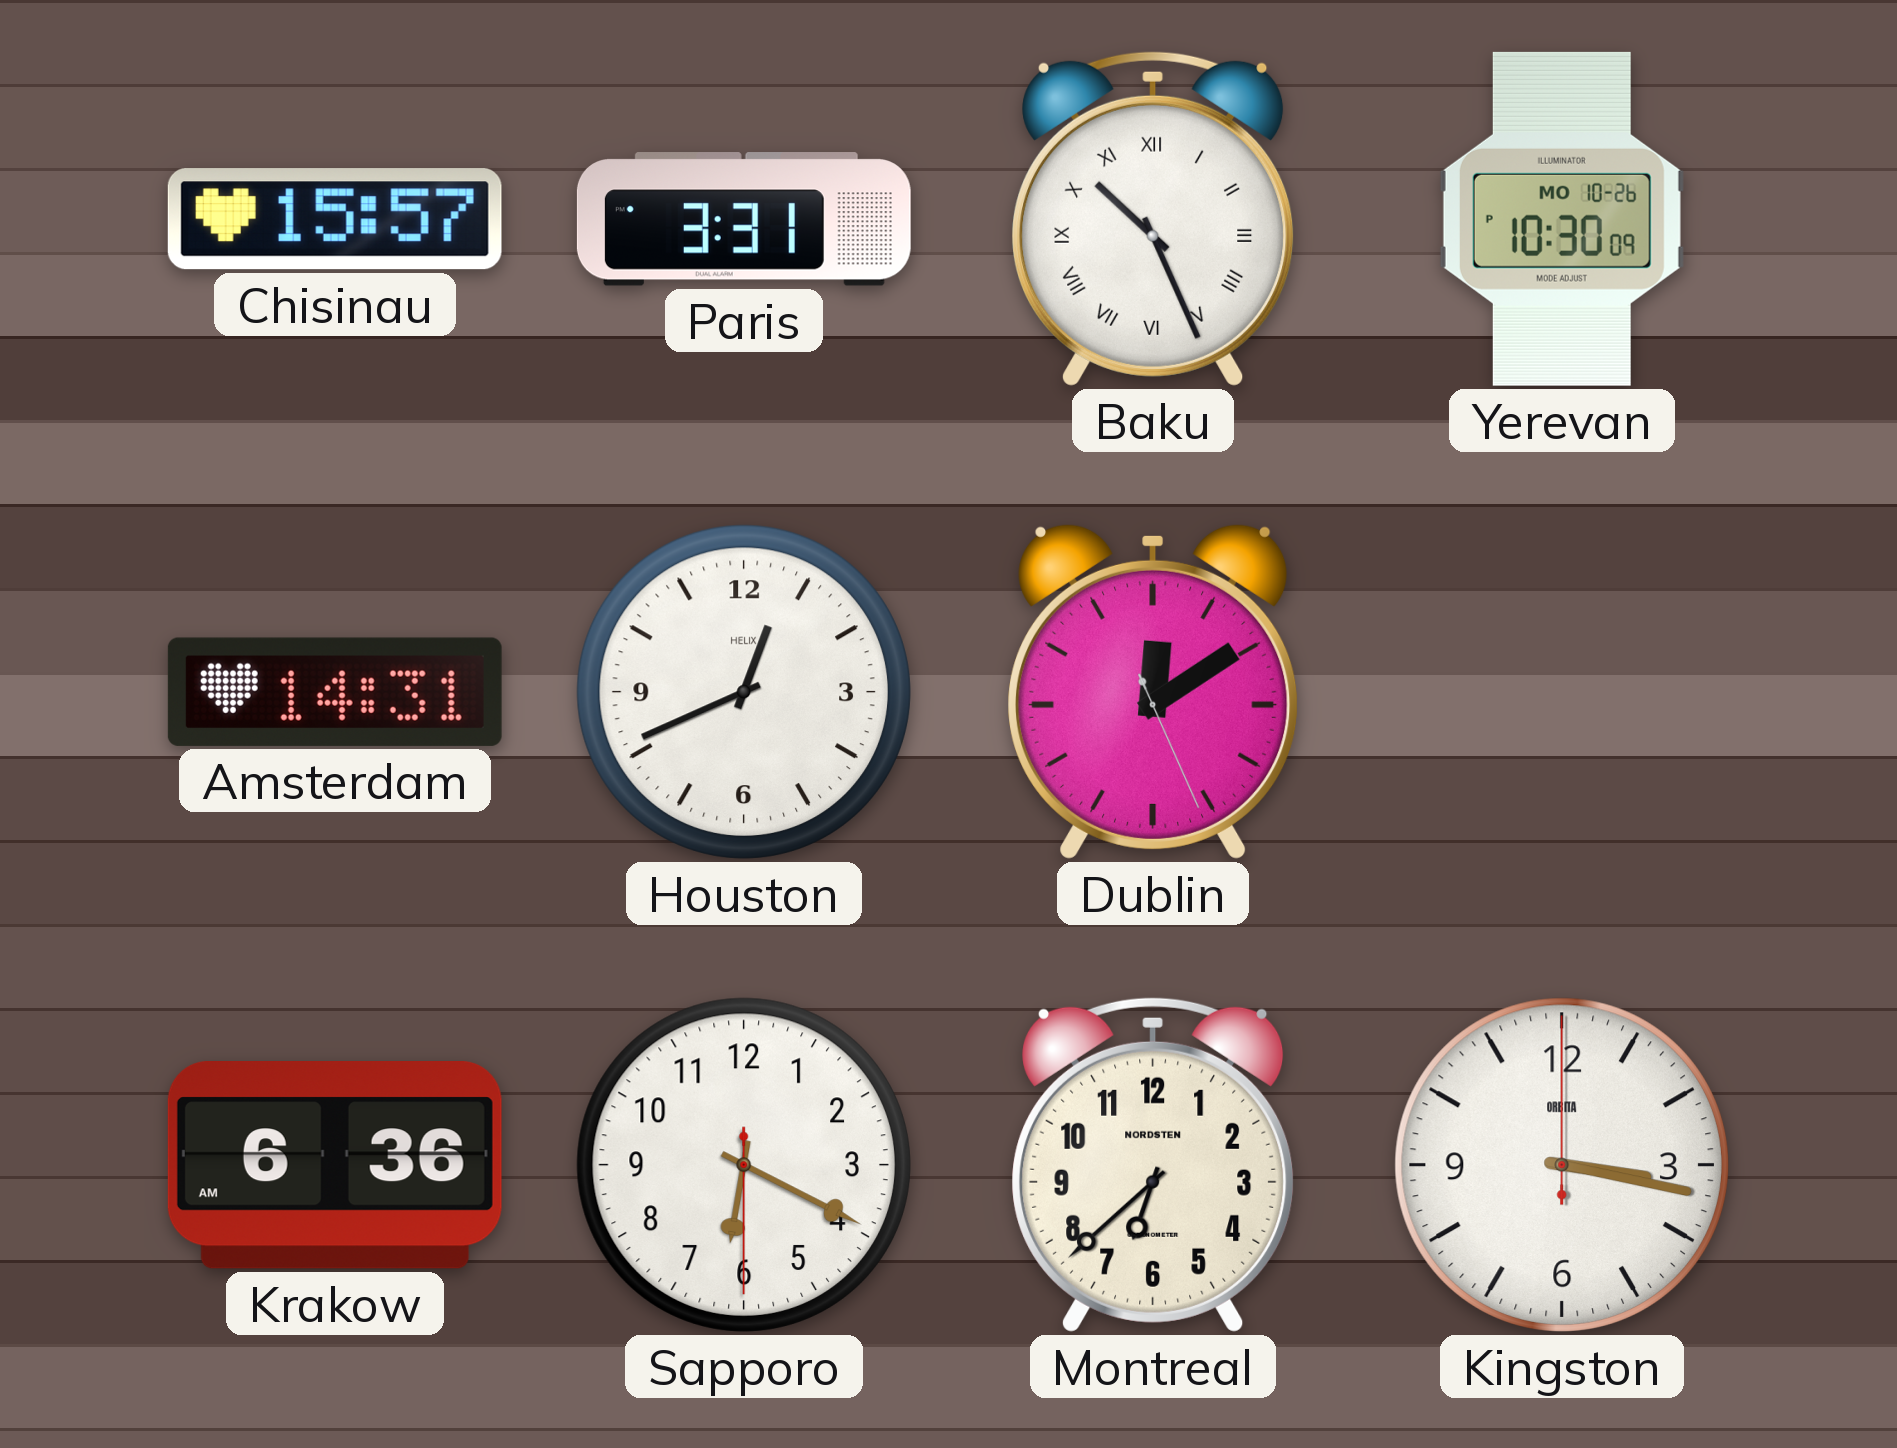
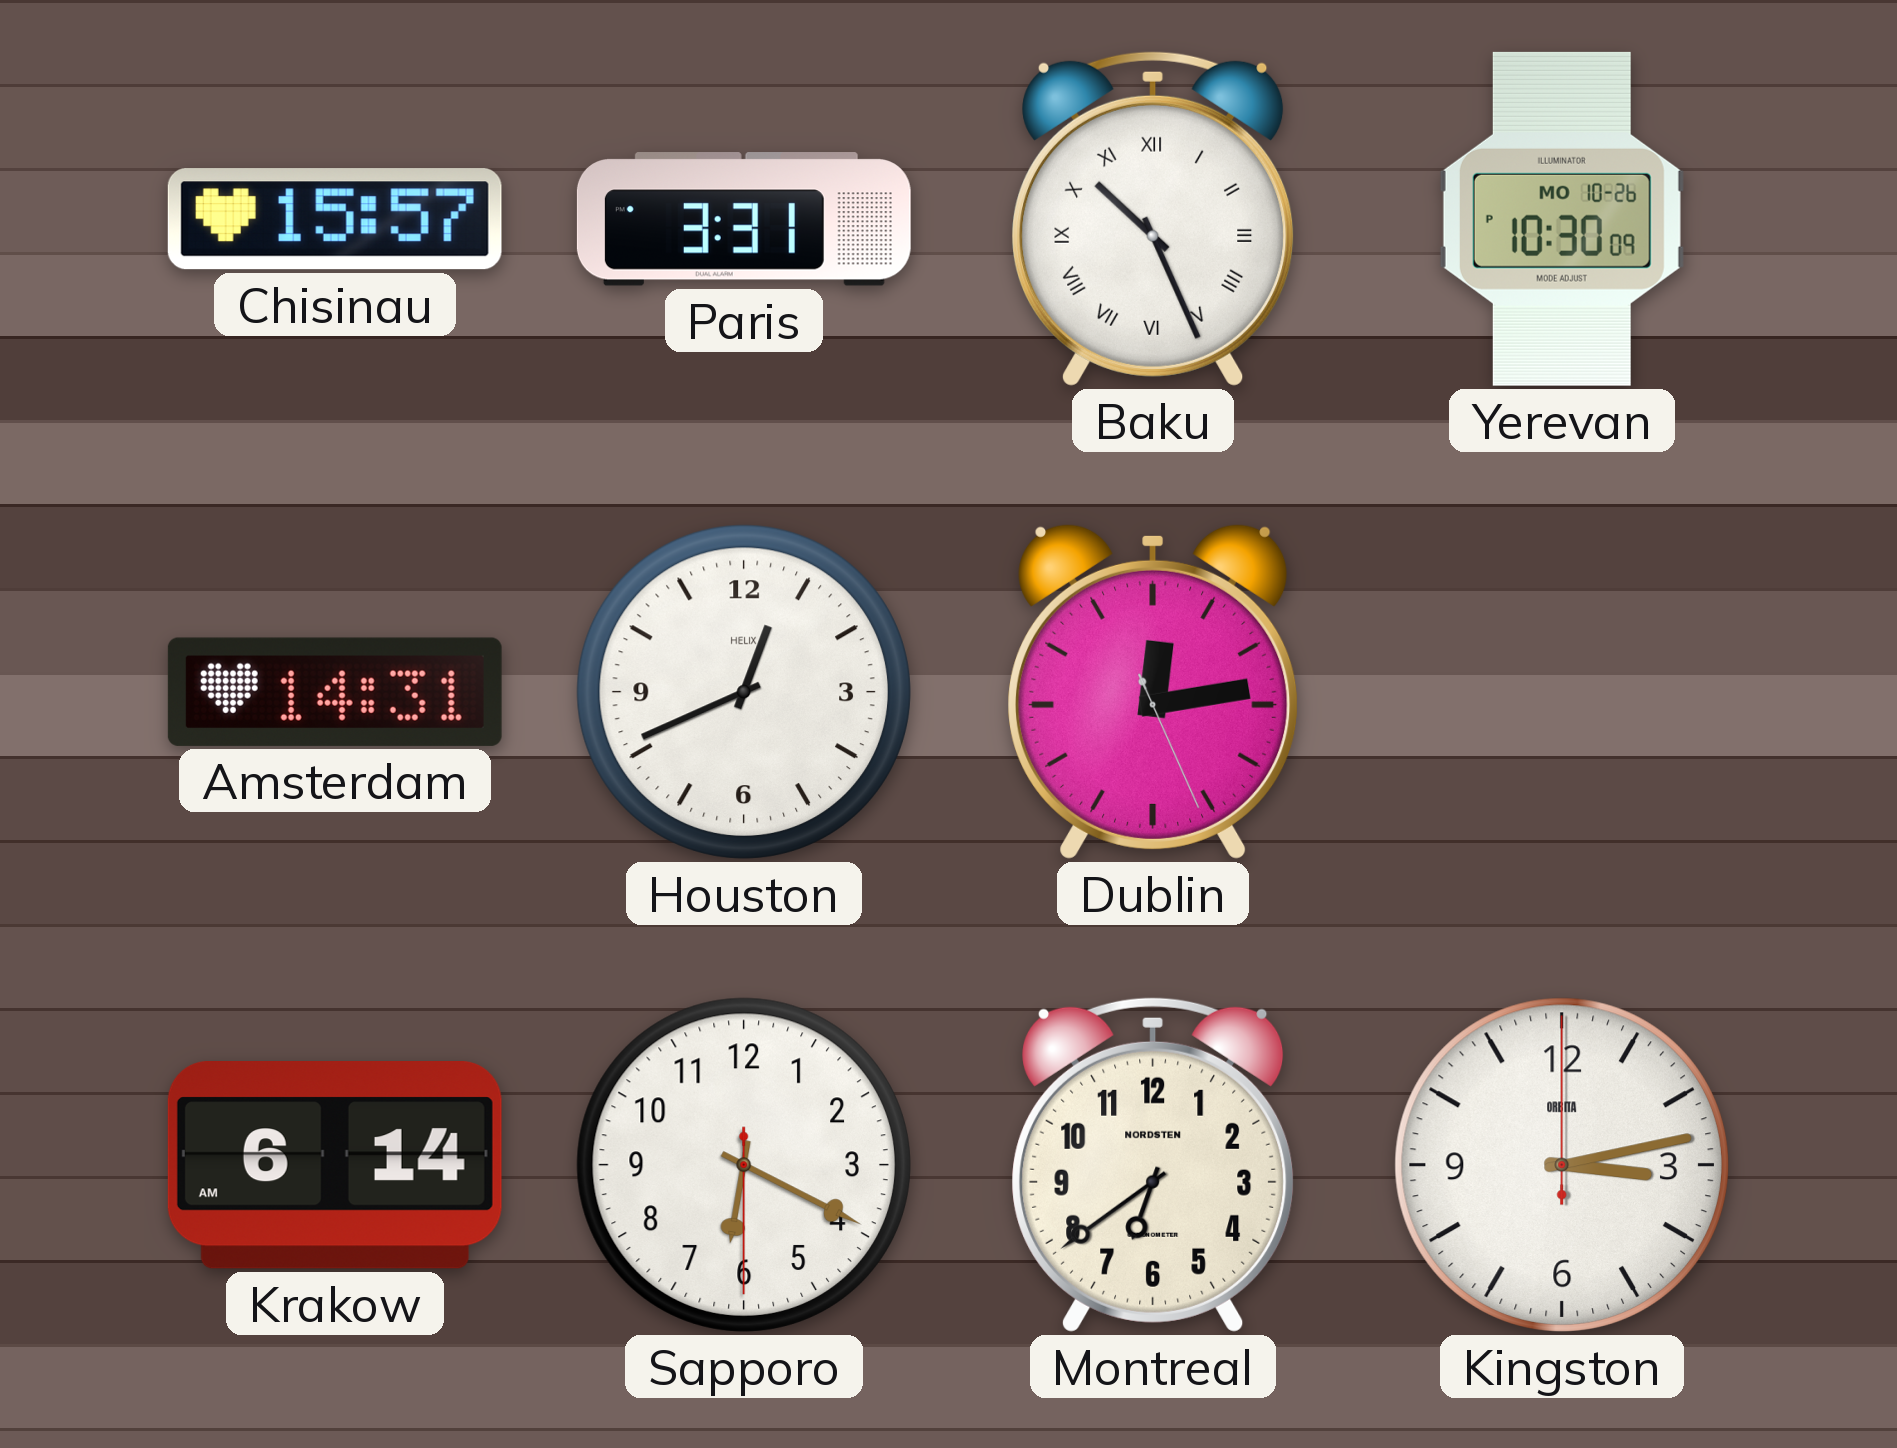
Dublin: 12:09 -> 12:13 (1153, 691)
Krakow: 6:36 -> 6:14 (335, 1166)
Montreal: 6:38 -> 6:39 (1153, 1164)
Kingston: 3:17 -> 3:13 (1562, 1165)
